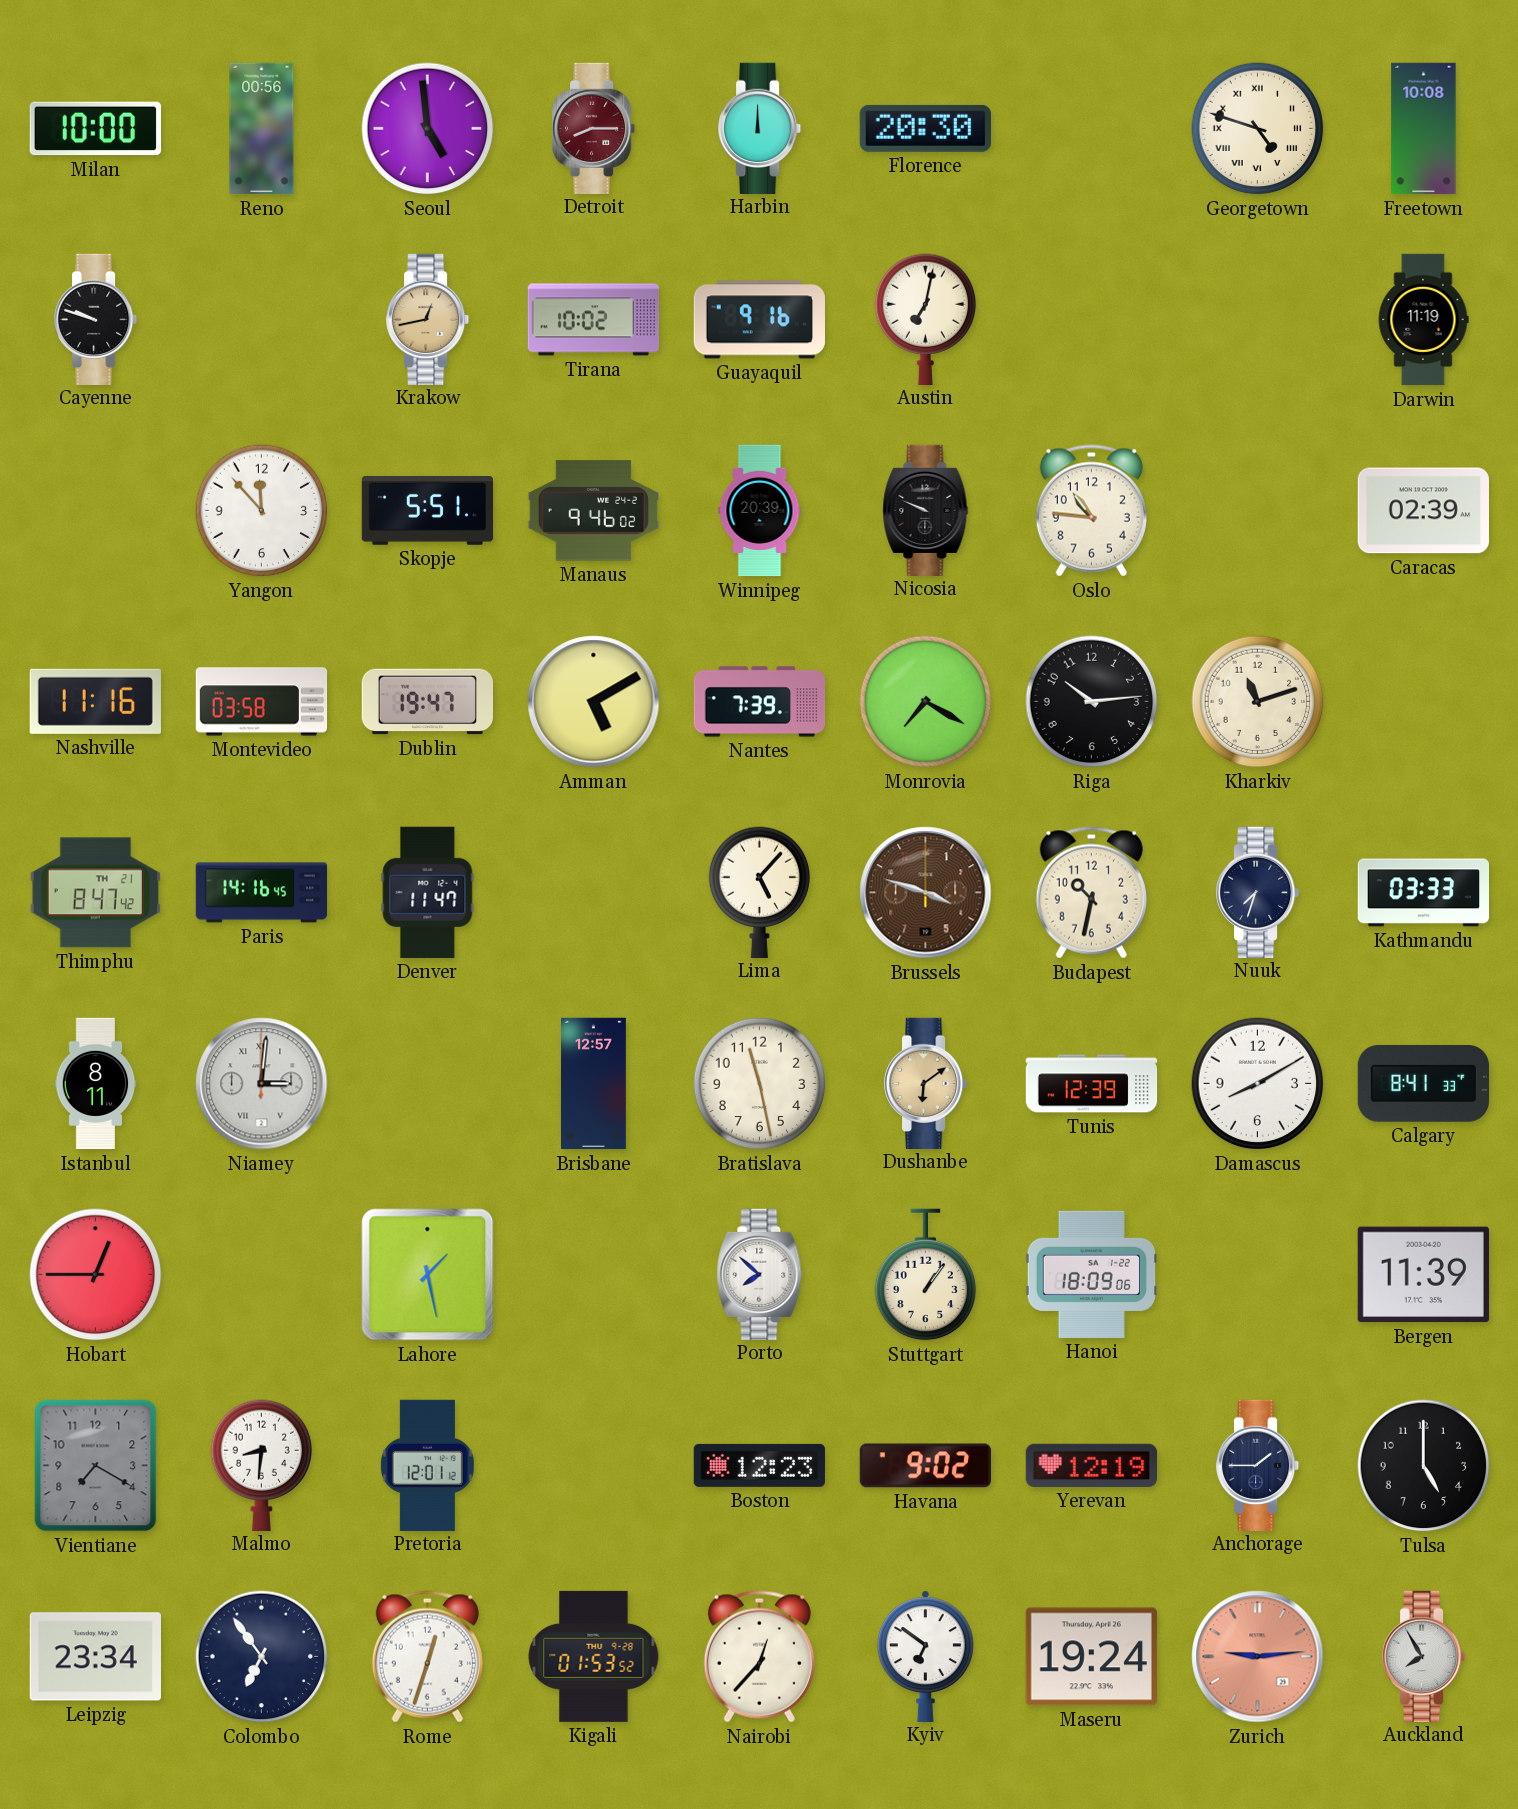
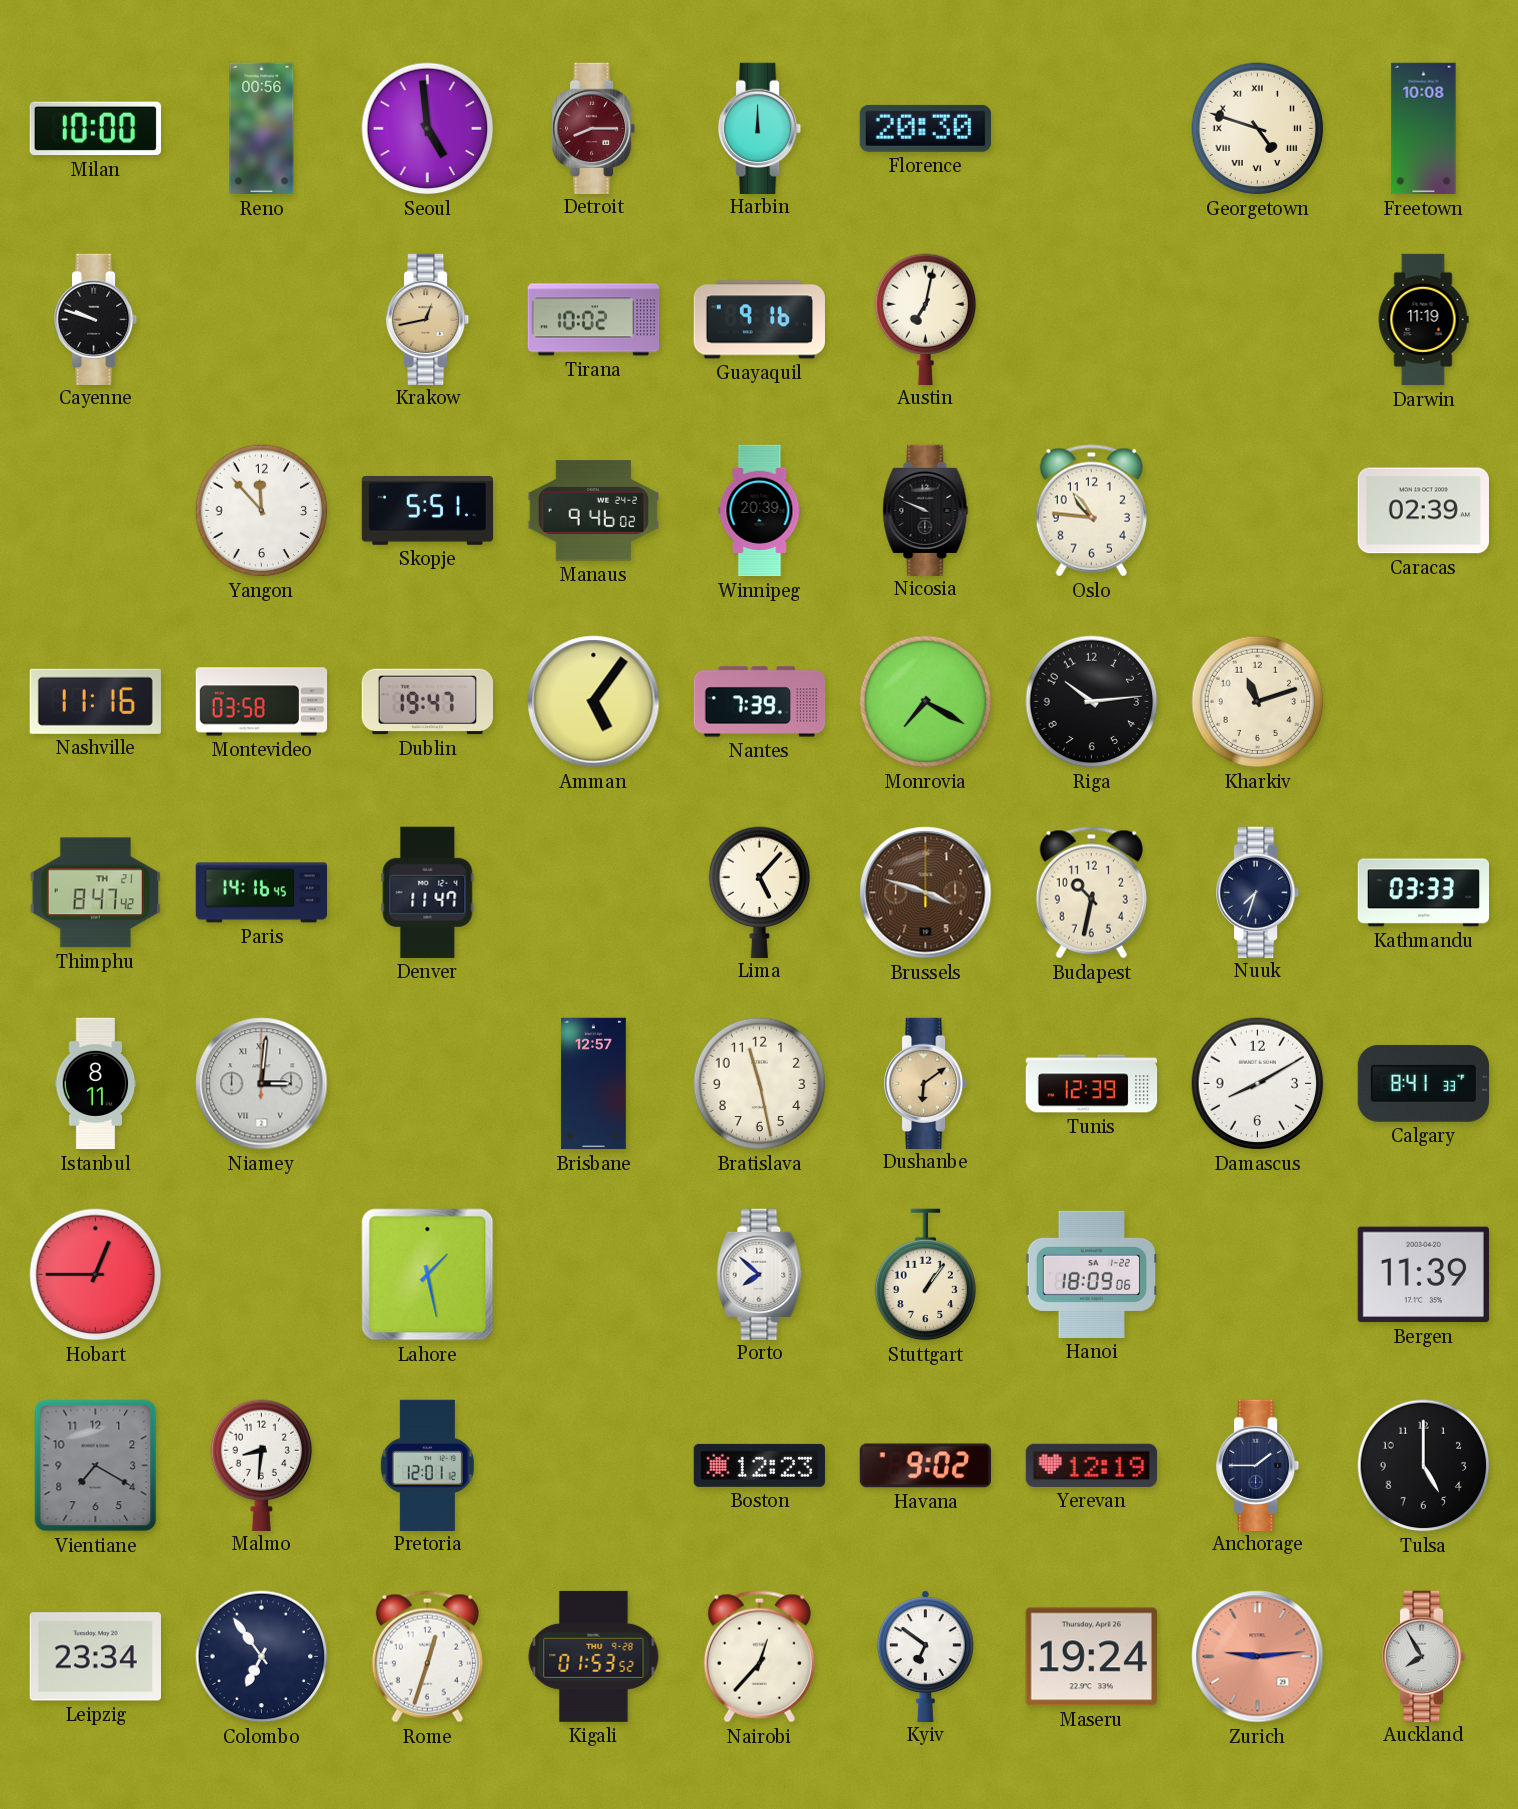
Amman: 5:10 -> 5:06 (594, 702)
